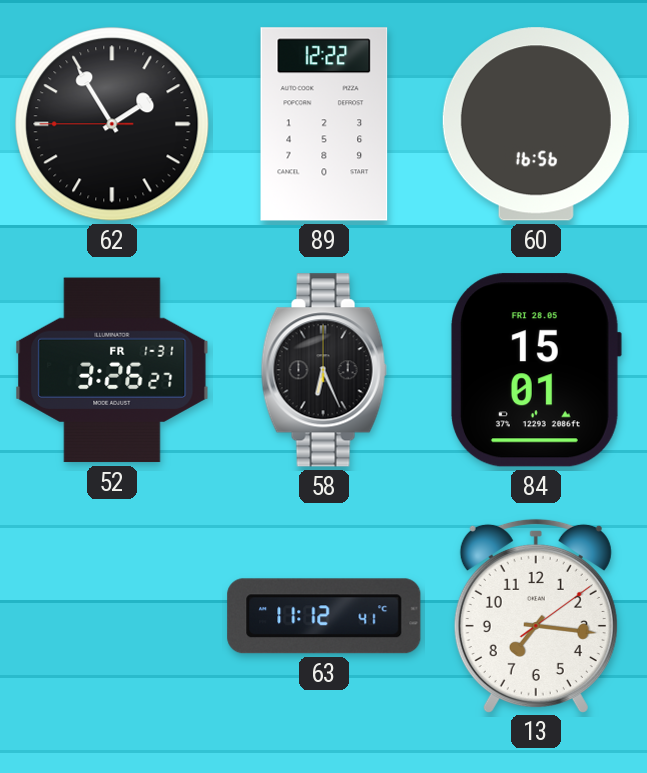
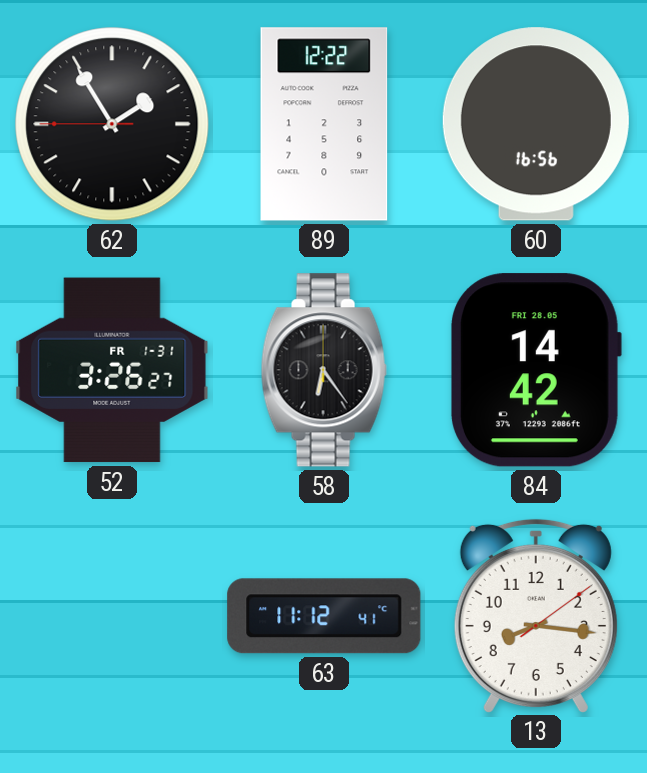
58: 6:26 -> 6:24 (324, 370)
84: 15:01 -> 14:42 (535, 370)
13: 7:16 -> 8:16 (536, 615)
